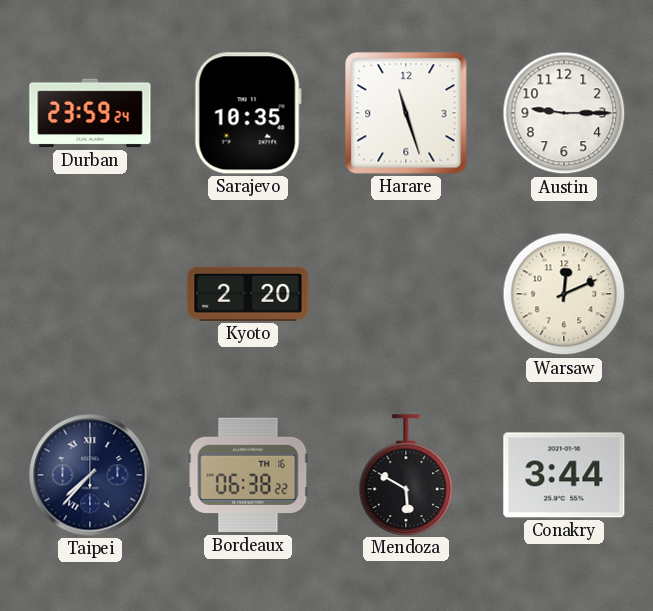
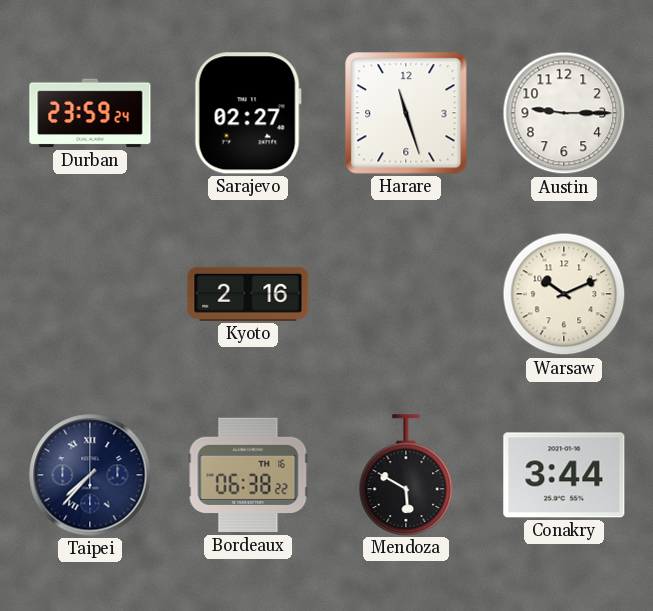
Sarajevo: 10:35 -> 02:27 (248, 113)
Kyoto: 2:20 -> 2:16 (248, 294)
Warsaw: 12:11 -> 10:11 (564, 294)
